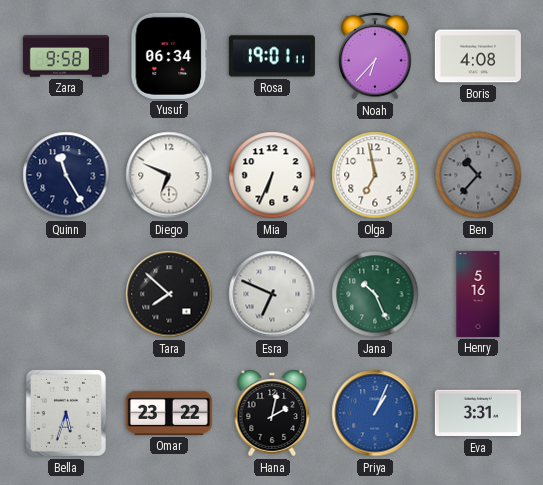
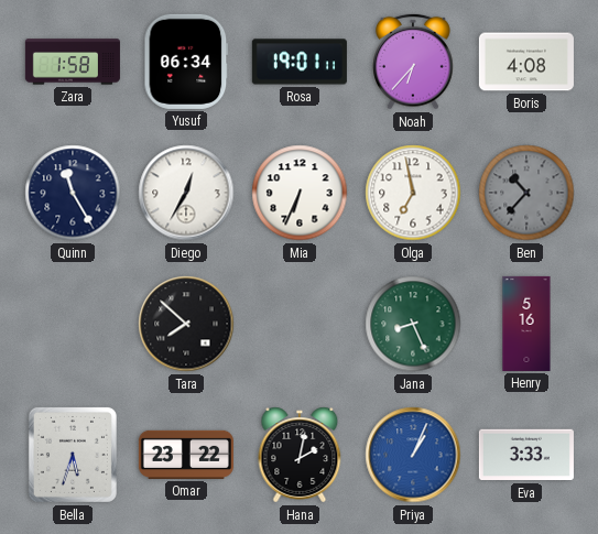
Zara: 9:58 -> 1:58 (73, 62)
Diego: 6:49 -> 12:35 (186, 193)
Esra: 6:49 -> none (272, 294)
Jana: 10:26 -> 8:26 (413, 324)
Eva: 3:31 -> 3:33 (526, 455)
